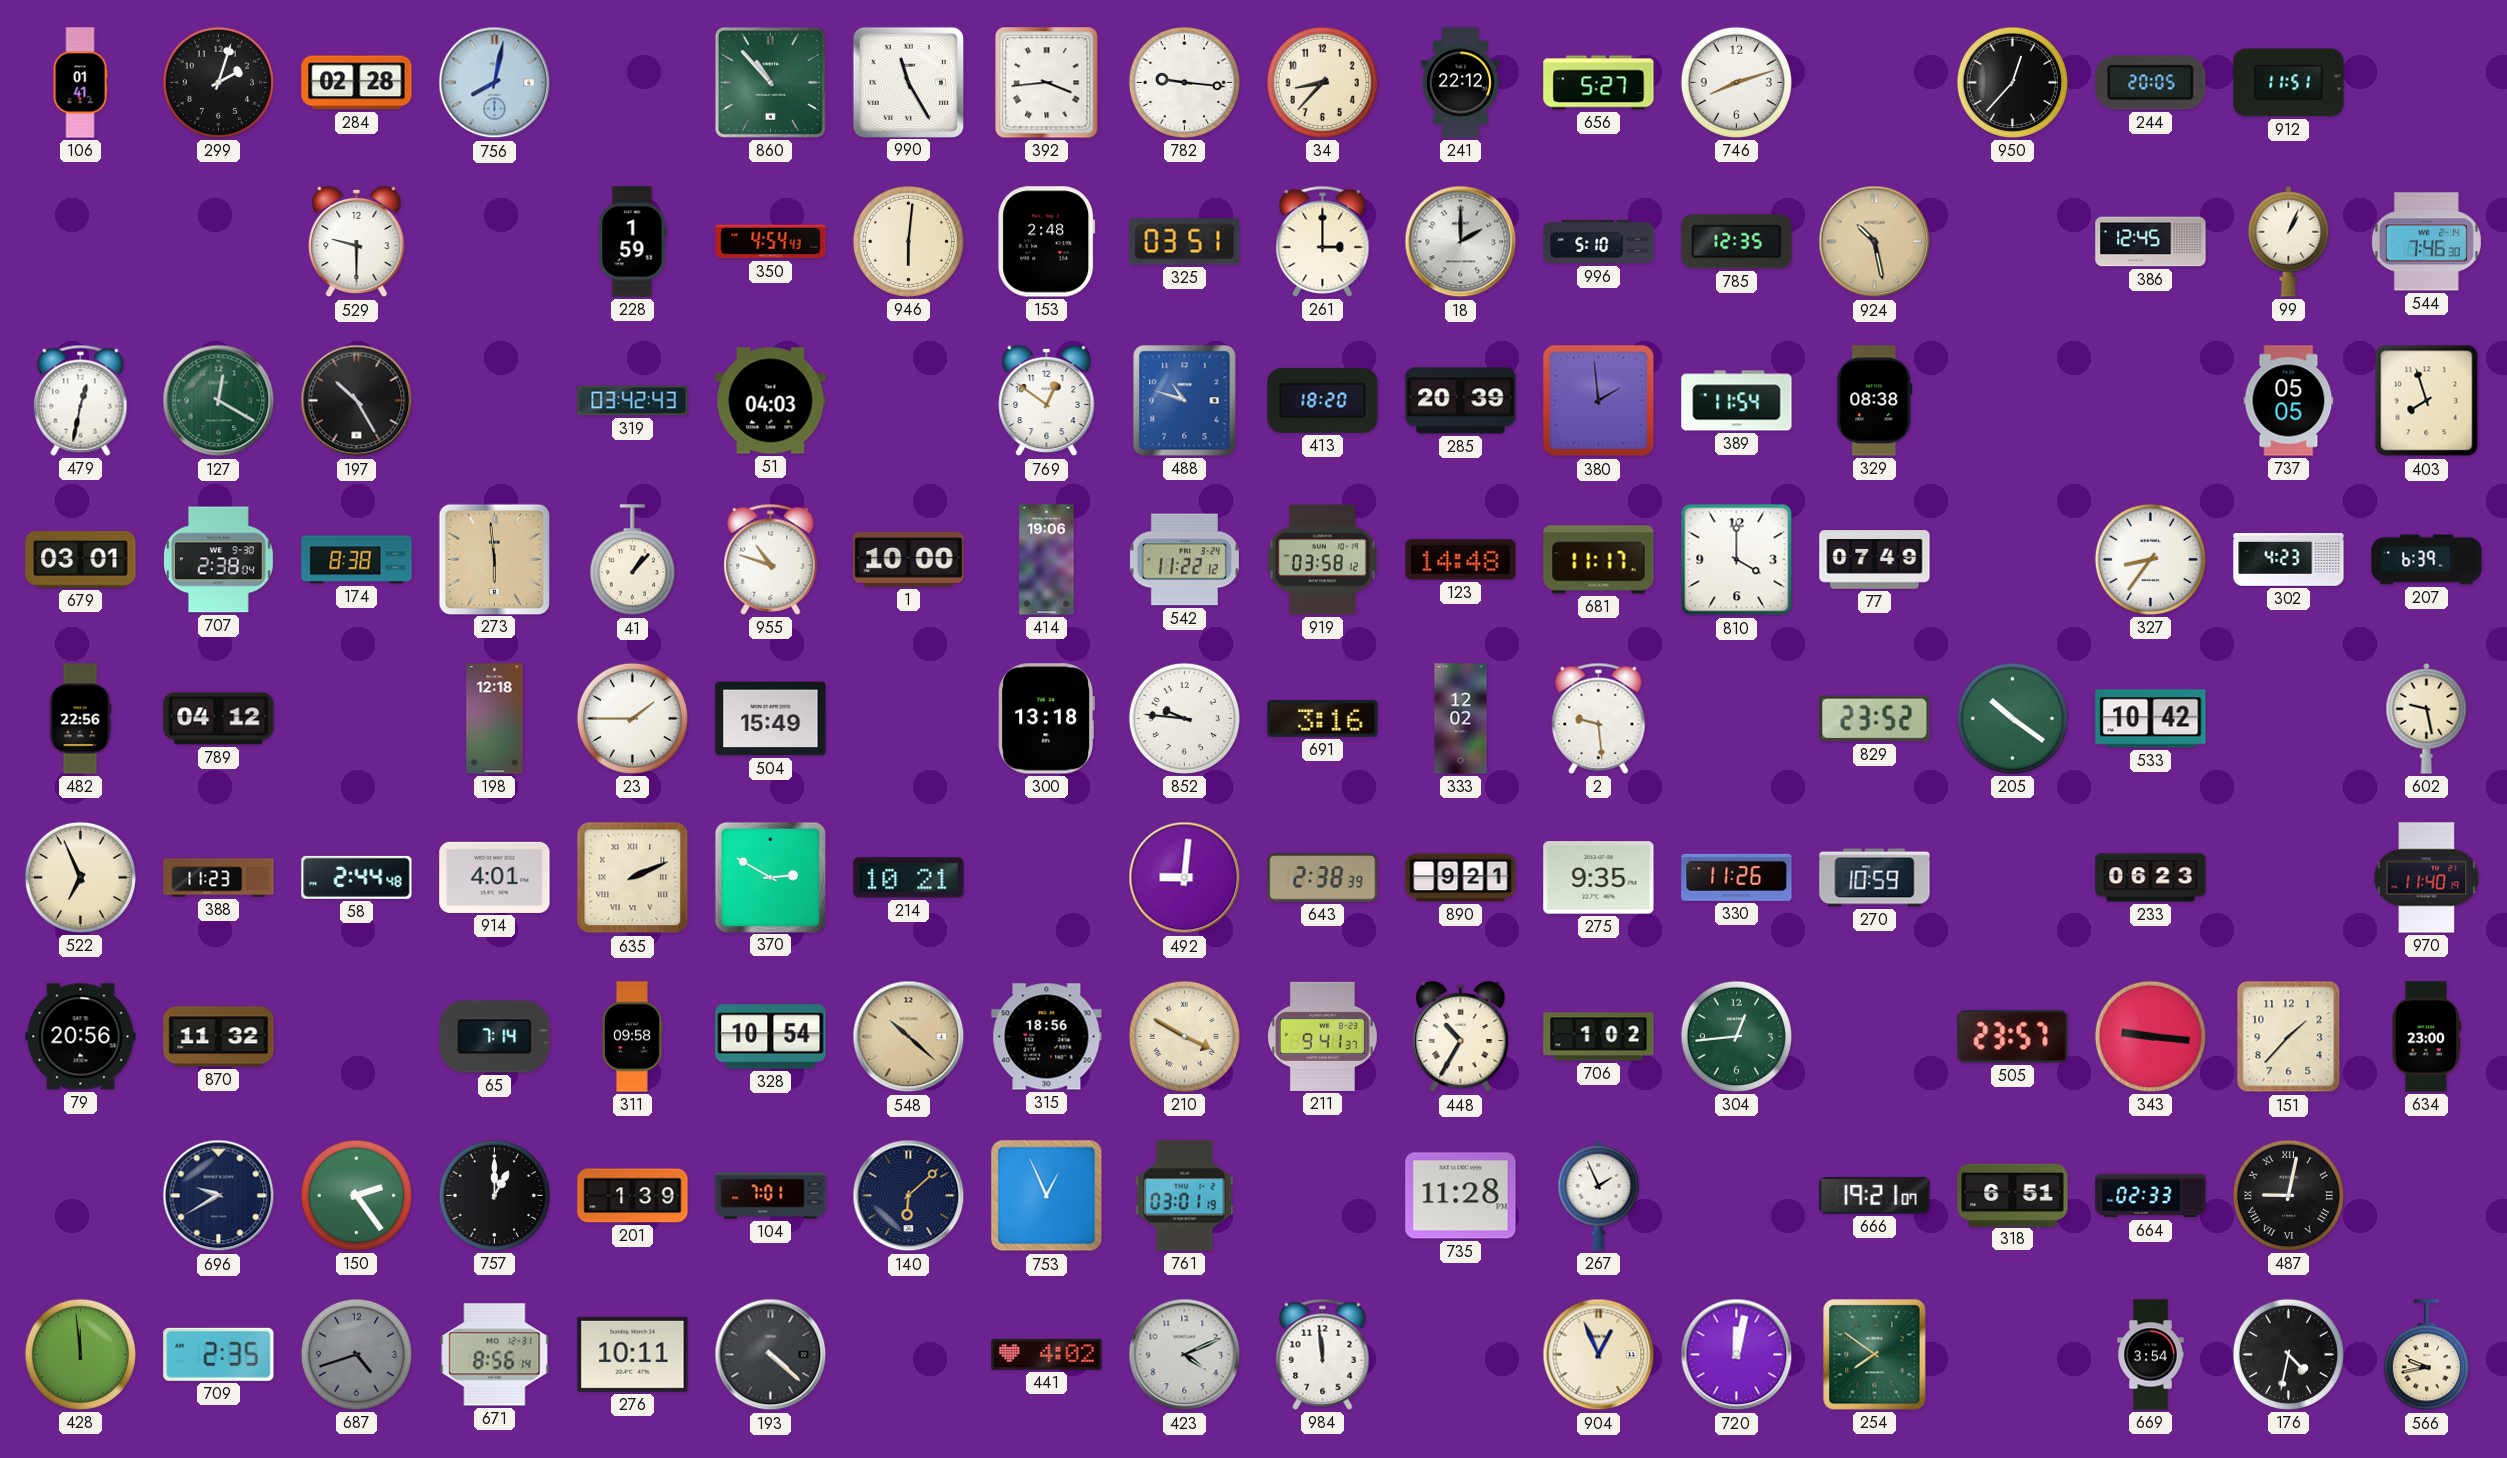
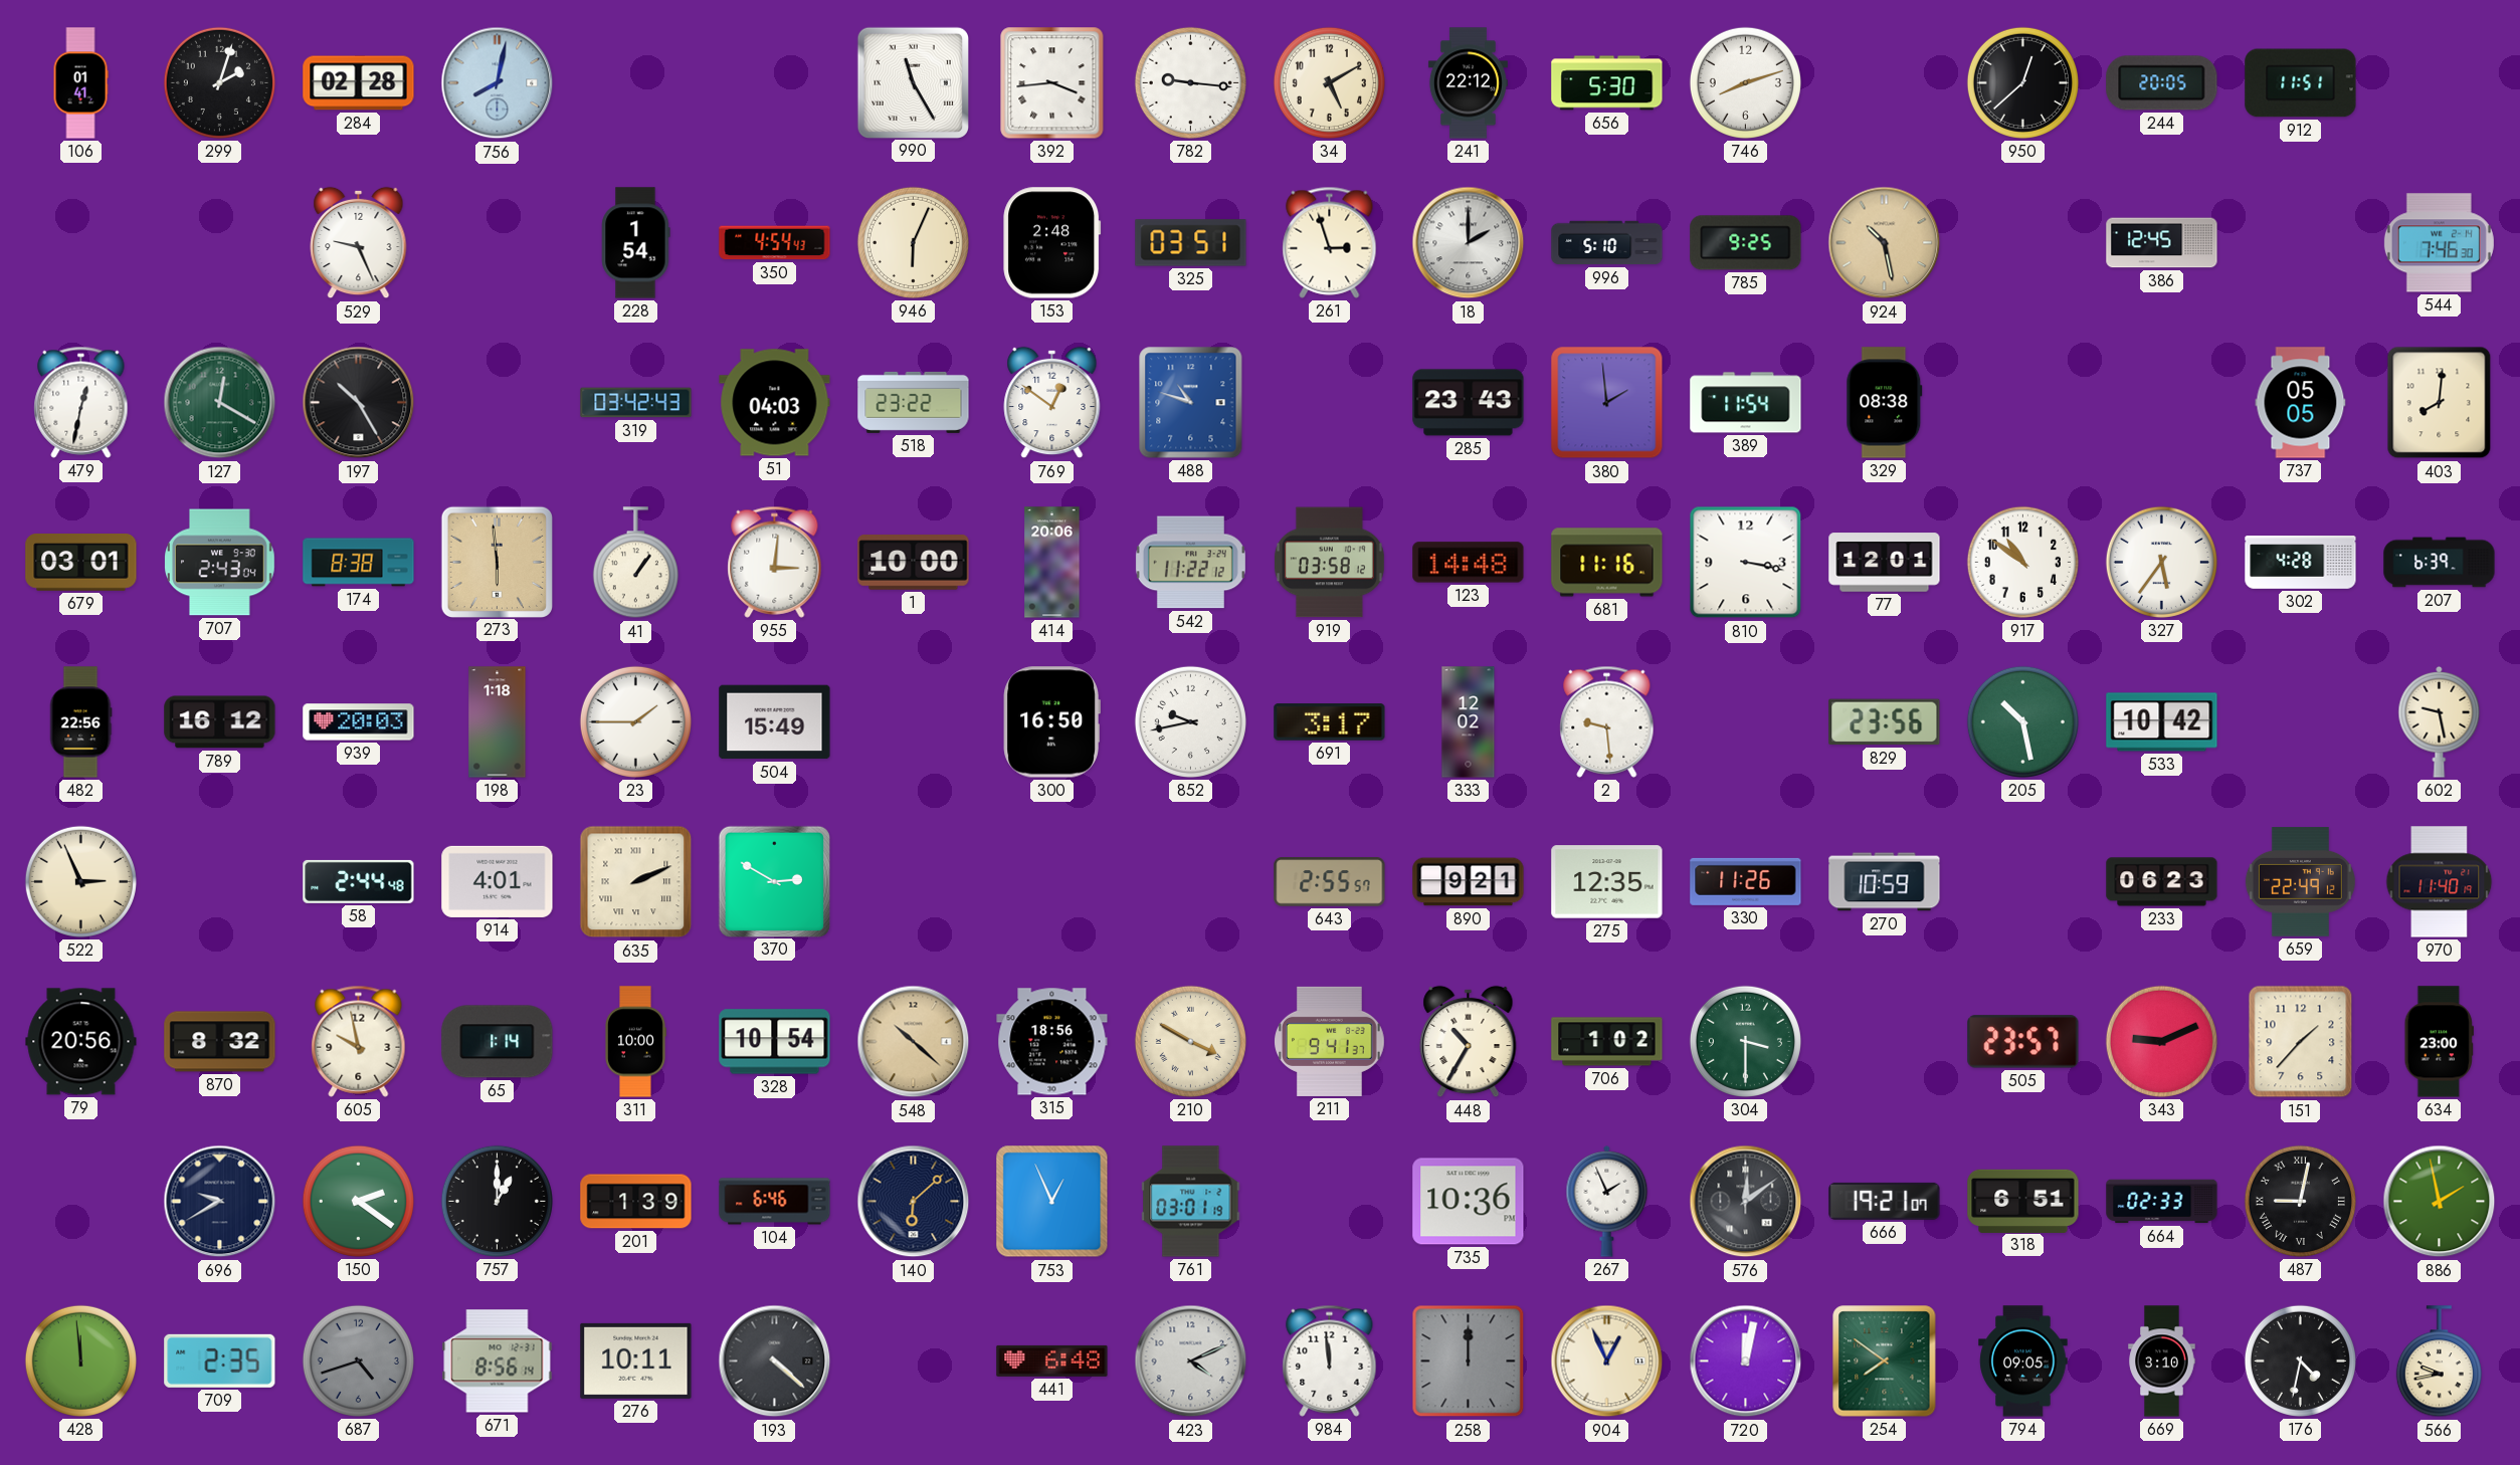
860: 10:53 -> none (770, 82)
34: 8:37 -> 5:10 (1329, 82)
656: 5:27 -> 5:30 (1607, 83)
950: 12:37 -> 12:38 (2022, 82)
529: 9:30 -> 9:26 (359, 243)
228: 1:59 -> 1:54 (636, 243)
946: 6:01 -> 6:04 (913, 242)
261: 3:00 -> 2:57 (1330, 242)
785: 12:35 -> 9:25 (1746, 243)
99: 1:04 -> none (2289, 241)
518: none -> 23:22 (914, 402)
413: 18:20 -> none (1323, 400)
285: 20:39 -> 23:43 (1469, 403)
403: 7:57 -> 8:01 (2440, 403)
707: 2:38 -> 2:43 (220, 563)
41: 1:07 -> 1:06 (635, 563)
955: 10:48 -> 3:01 (775, 562)
414: 19:06 -> 20:06 (1052, 563)
681: 11:17 -> 11:16 (1607, 563)
810: 4:00 -> 3:17 (1746, 563)
77: 07:49 -> 12:01 (1885, 563)
917: none -> 10:51 (2022, 562)
327: 8:36 -> 5:36 (2161, 562)
302: 4:23 -> 4:28 (2301, 563)
789: 04:12 -> 16:12 (220, 722)
939: none -> 20:03 (359, 722)
198: 12:18 -> 1:18 (498, 722)
300: 13:18 -> 16:50 (1051, 722)
852: 9:46 -> 9:43 (1190, 721)
691: 3:16 -> 3:17 (1330, 722)
829: 23:52 -> 23:56 (1885, 722)
205: 10:21 -> 10:28 (2022, 721)
522: 6:56 -> 2:56 (80, 881)
388: 11:23 -> none (219, 878)
214: 10:21 -> none (909, 878)
492: 9:01 -> none (1185, 878)
643: 2:38 -> 2:55 (1330, 882)
275: 9:35 -> 12:35 (1607, 882)
659: none -> 22:49 (2300, 882)
870: 11:32 -> 8:32 (220, 1042)
605: none -> 9:58 (359, 1041)
65: 7:14 -> 1:14 (498, 1042)
311: 09:58 -> 10:00 (636, 1042)
304: 12:44 -> 3:30 (1745, 1041)
343: 9:16 -> 9:11 (2161, 1041)
150: 2:24 -> 2:21 (358, 1201)
104: 7:01 -> 6:46 (775, 1202)
735: 11:28 -> 10:36 (1469, 1202)
576: none -> 12:09 (1746, 1202)
886: none -> 1:58 (2440, 1202)
441: 4:02 -> 6:48 (1052, 1361)
258: none -> 12:00 (1469, 1362)
794: none -> 09:05 (2023, 1362)
669: 3:54 -> 3:10 (2162, 1362)
